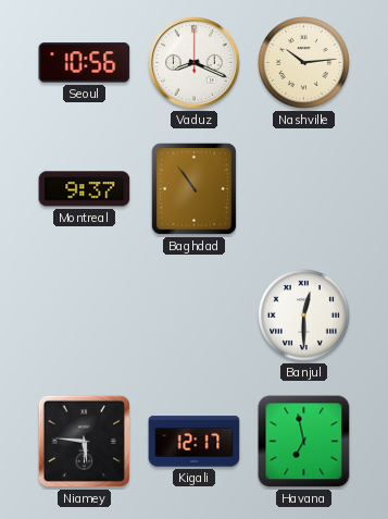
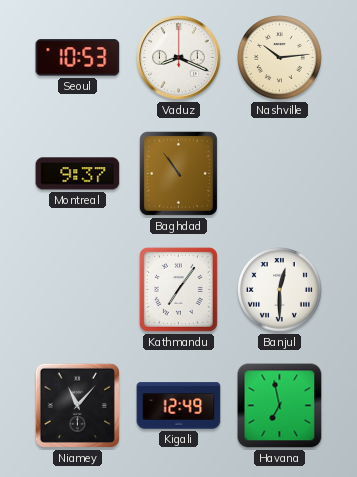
Seoul: 10:56 -> 10:53 (78, 58)
Kathmandu: none -> 7:06 (178, 289)
Niamey: 5:46 -> 11:07 (77, 405)
Kigali: 12:17 -> 12:49 (179, 406)
